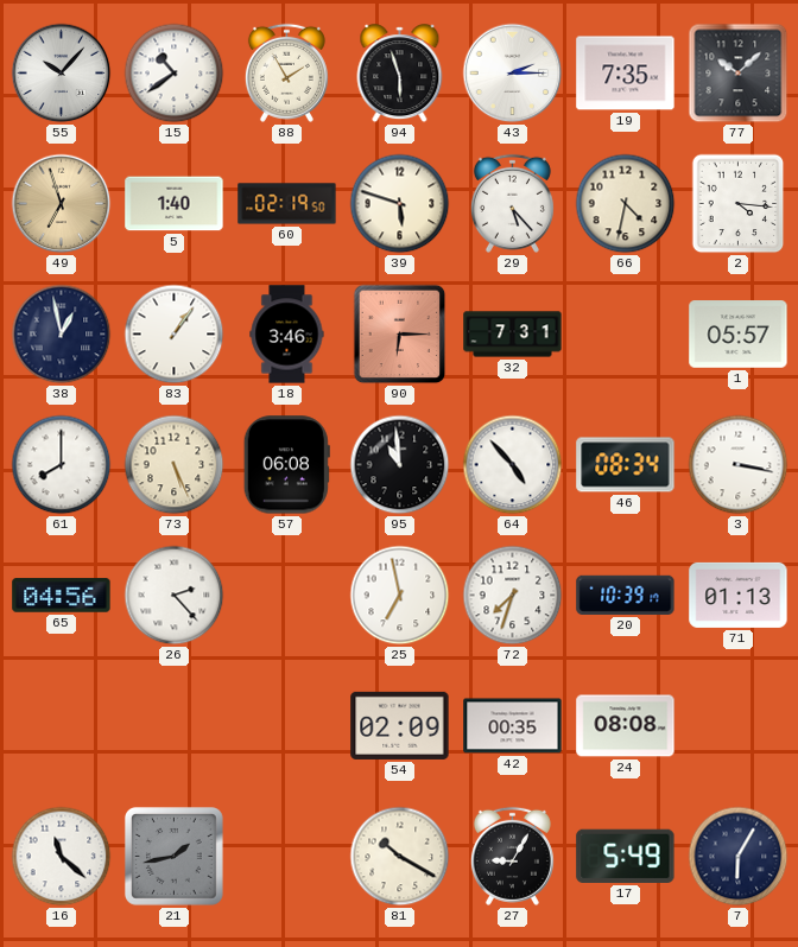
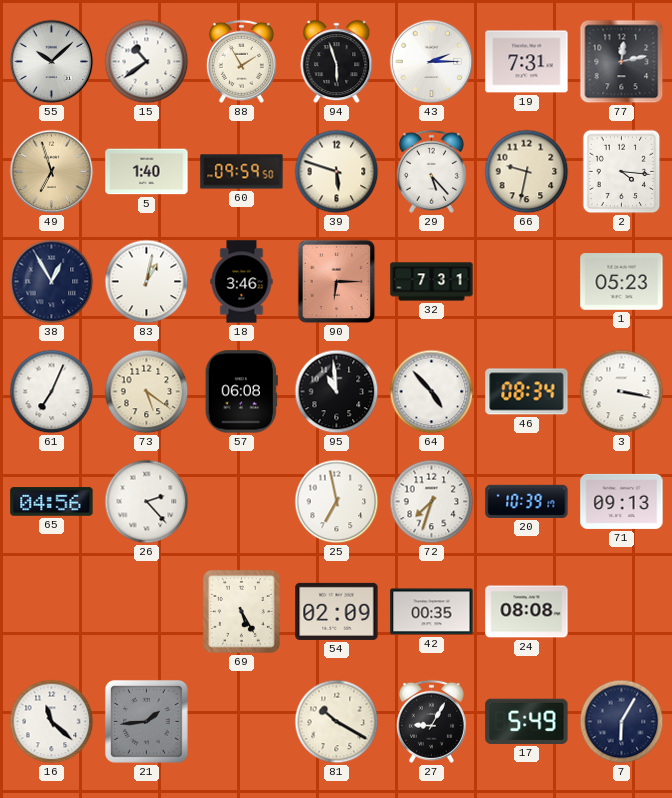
55: 10:07 -> 10:08 (52, 62)
19: 7:35 -> 7:31 (527, 62)
77: 10:08 -> 12:13 (622, 62)
60: 02:19 -> 09:59 (242, 172)
66: 4:32 -> 9:32 (527, 172)
38: 12:58 -> 12:55 (52, 282)
83: 1:06 -> 1:02 (147, 282)
1: 05:57 -> 05:23 (622, 282)
61: 8:00 -> 7:04 (52, 392)
73: 5:26 -> 5:21 (147, 392)
71: 01:13 -> 09:13 (622, 501)
69: none -> 5:25 (241, 611)
21: 1:43 -> 1:44 (147, 722)
